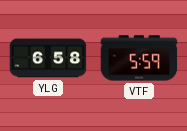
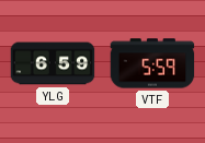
YLG: 6:58 -> 6:59 (53, 63)
